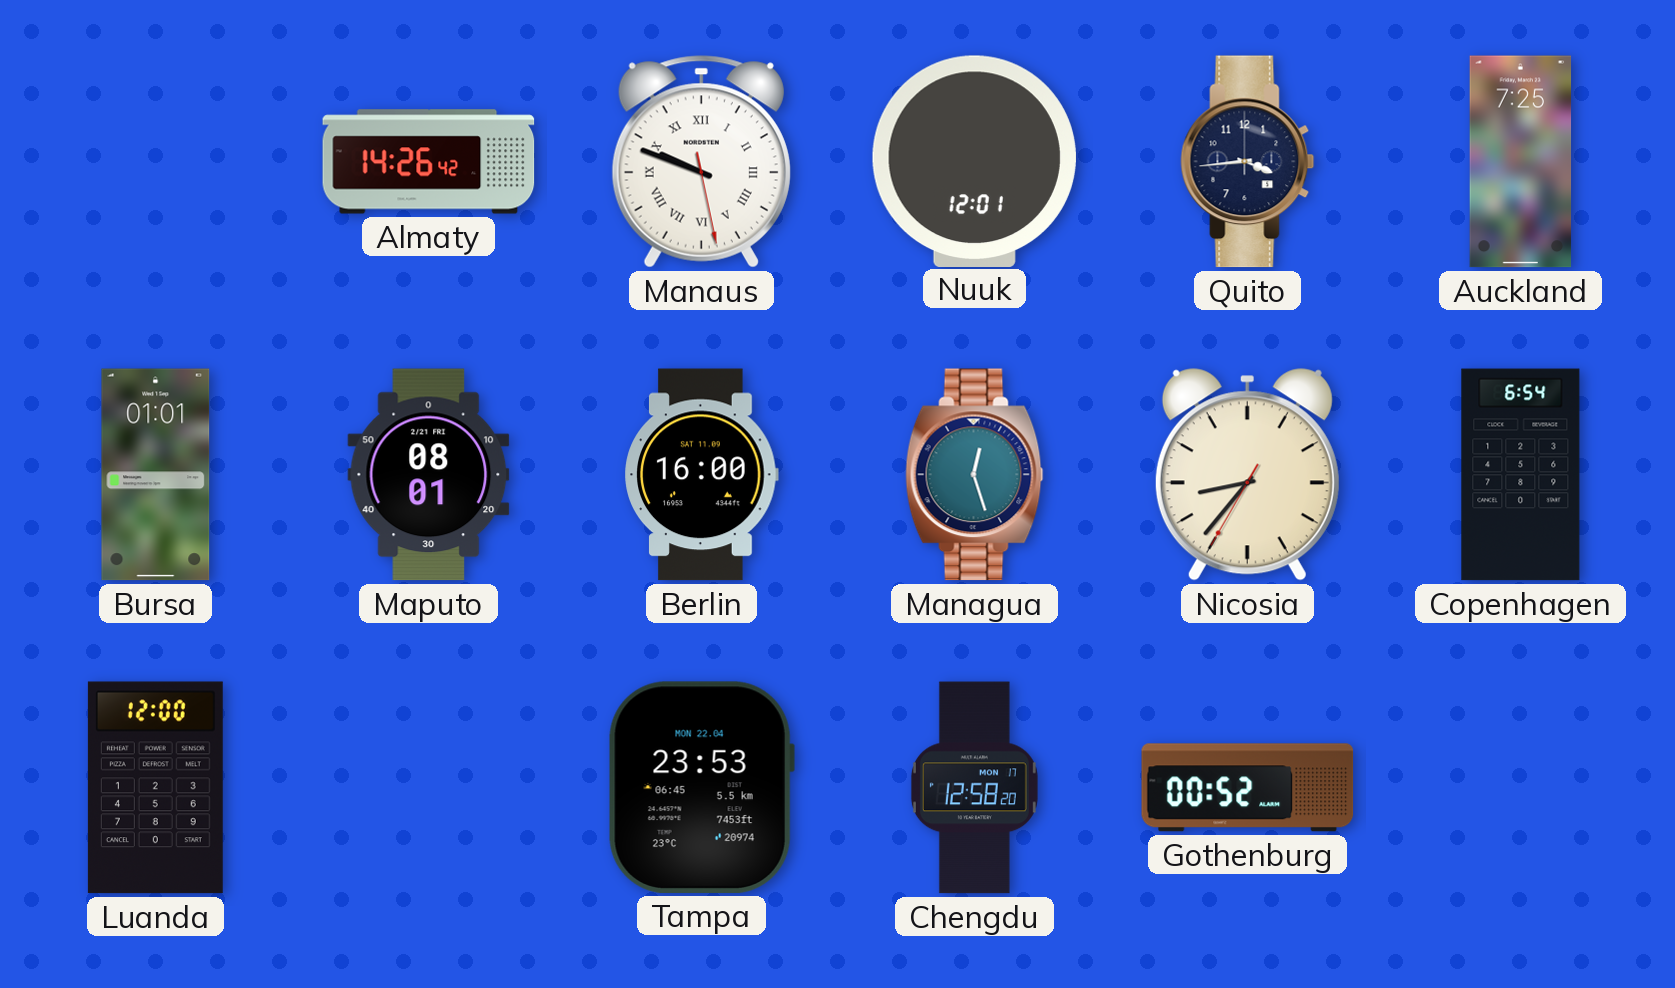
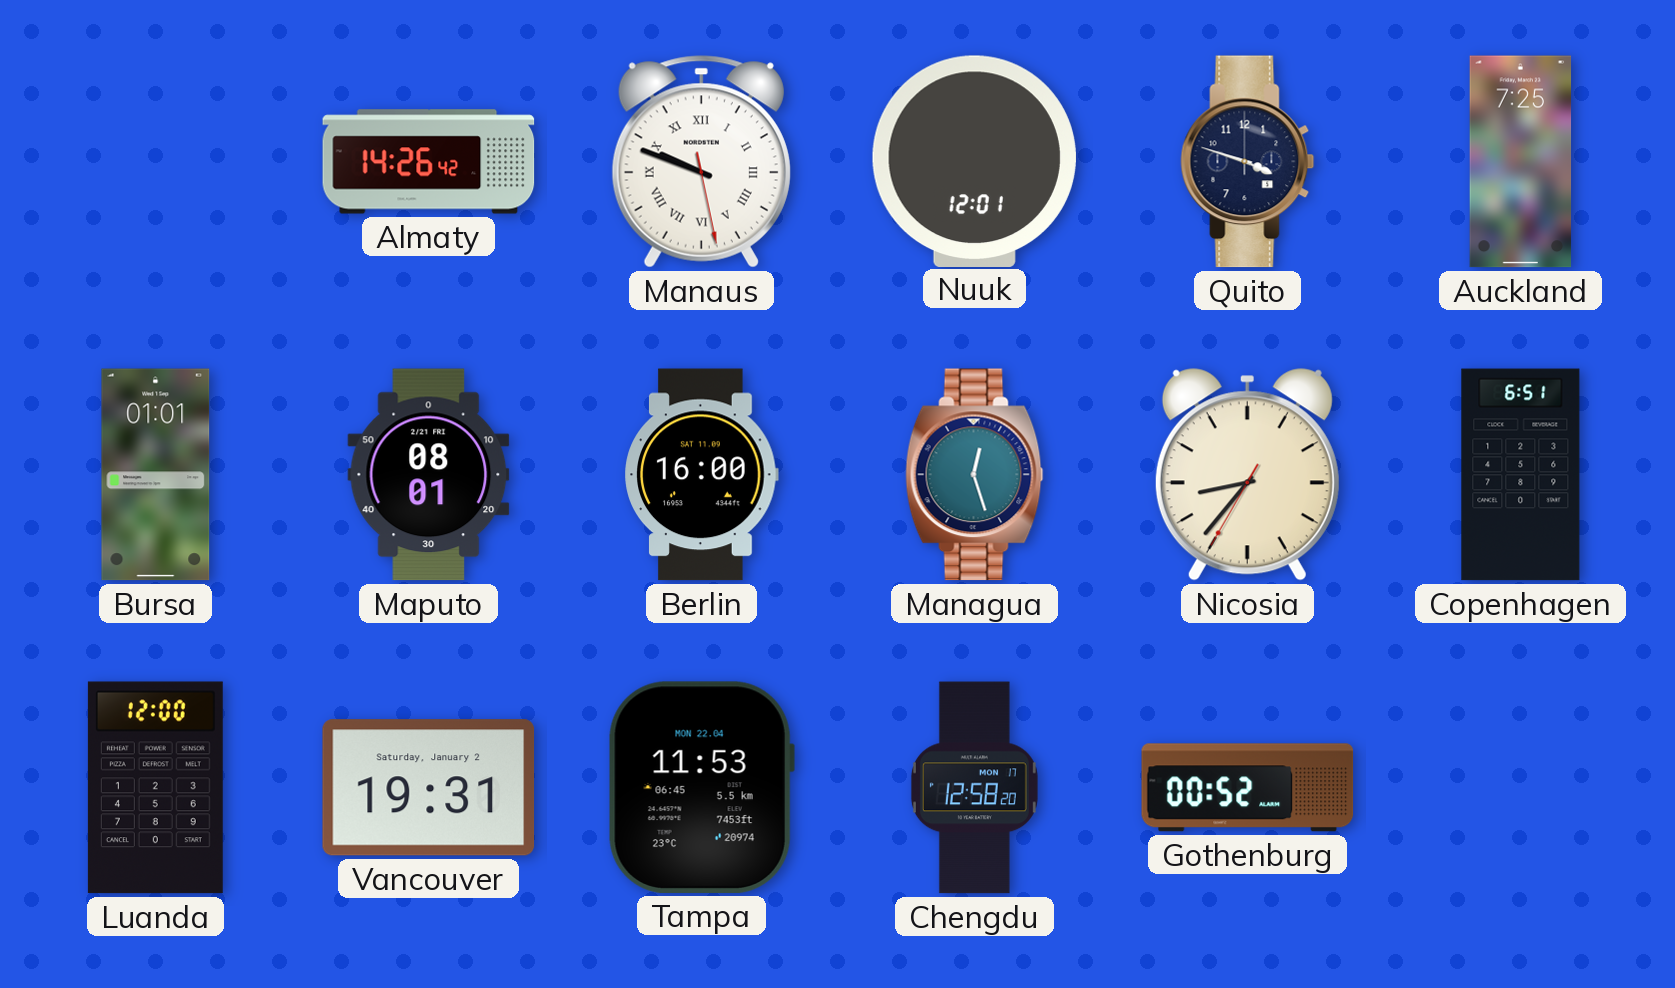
Quito: 3:44 -> 3:48 (1248, 162)
Copenhagen: 6:54 -> 6:51 (1521, 475)
Vancouver: none -> 19:31 (429, 788)
Tampa: 23:53 -> 11:53 (701, 787)
